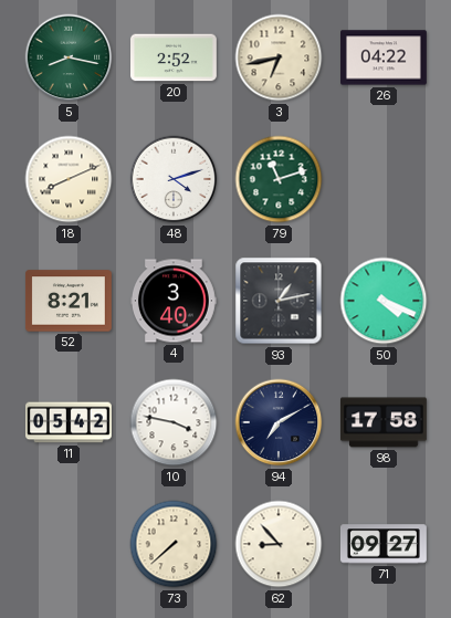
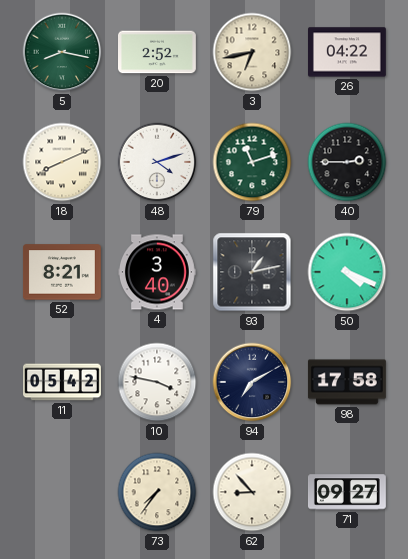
40: none -> 2:45 (347, 162)
73: 7:38 -> 7:36 (157, 492)
